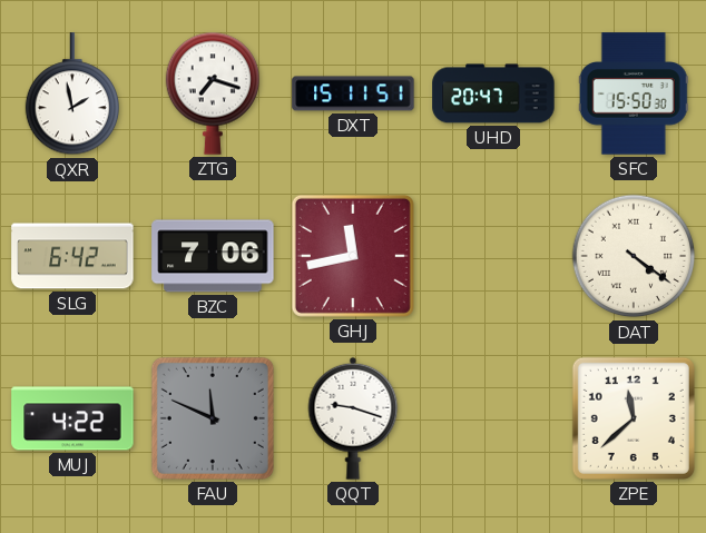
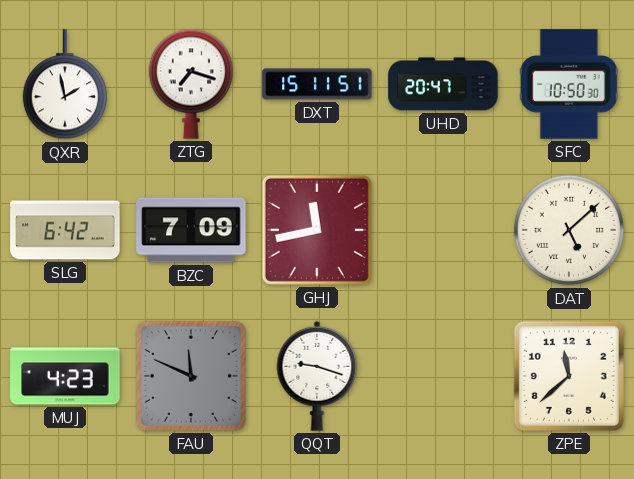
SFC: 15:50 -> 10:50 (569, 84)
BZC: 7:06 -> 7:09 (191, 230)
DAT: 4:21 -> 5:08 (569, 230)
MUJ: 4:22 -> 4:23 (65, 376)
